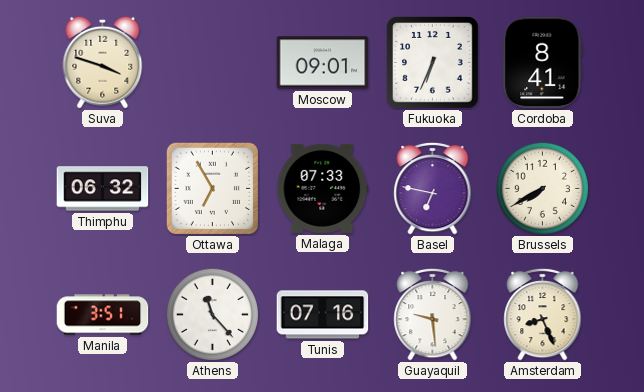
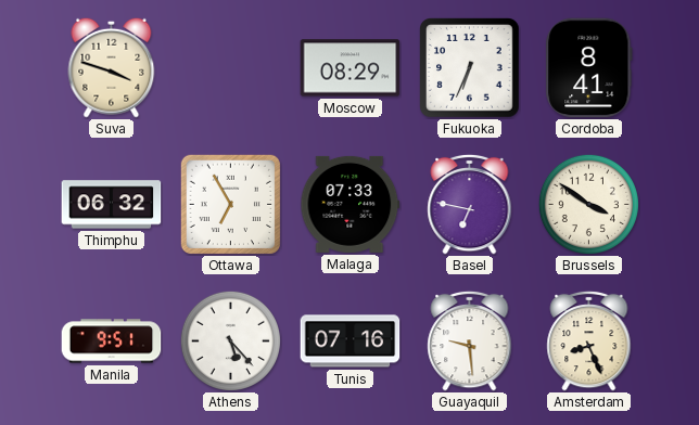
Moscow: 09:01 -> 08:29 (351, 68)
Brussels: 7:40 -> 3:51 (588, 204)
Manila: 3:51 -> 9:51 (112, 342)
Athens: 11:23 -> 5:23 (230, 340)
